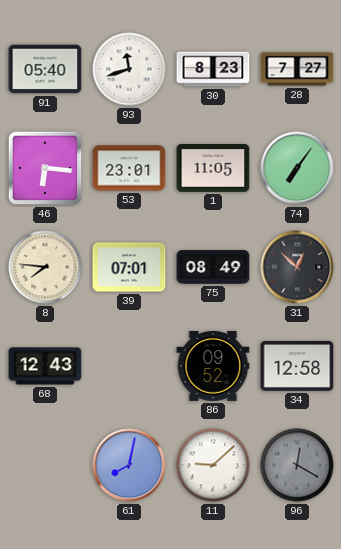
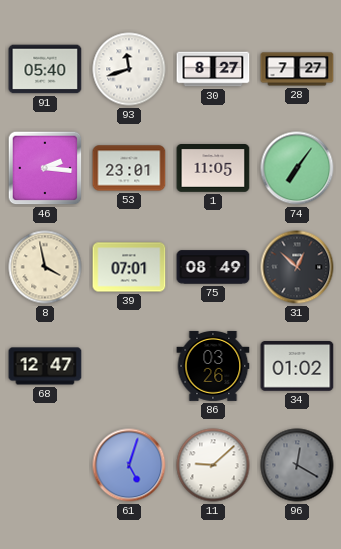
30: 8:23 -> 8:27 (213, 69)
46: 6:16 -> 2:16 (45, 168)
8: 7:46 -> 3:58 (45, 267)
68: 12:43 -> 12:47 (45, 366)
86: 09:52 -> 03:26 (213, 366)
34: 12:58 -> 01:02 (297, 367)
61: 8:02 -> 5:03 (129, 465)
